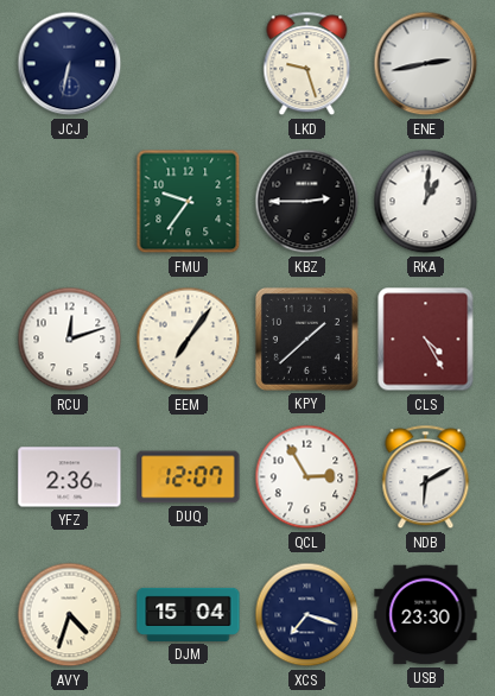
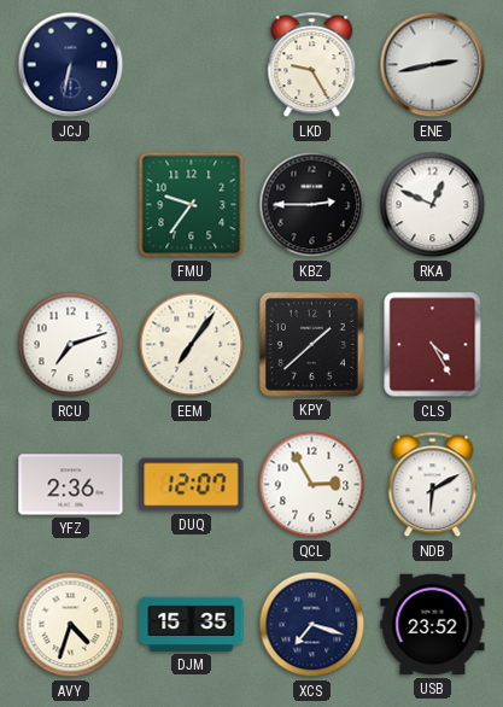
LKD: 9:27 -> 9:25 (312, 65)
RKA: 1:01 -> 12:49 (433, 205)
RCU: 12:12 -> 7:12 (71, 345)
DJM: 15:04 -> 15:35 (192, 624)
USB: 23:30 -> 23:52 (433, 625)
